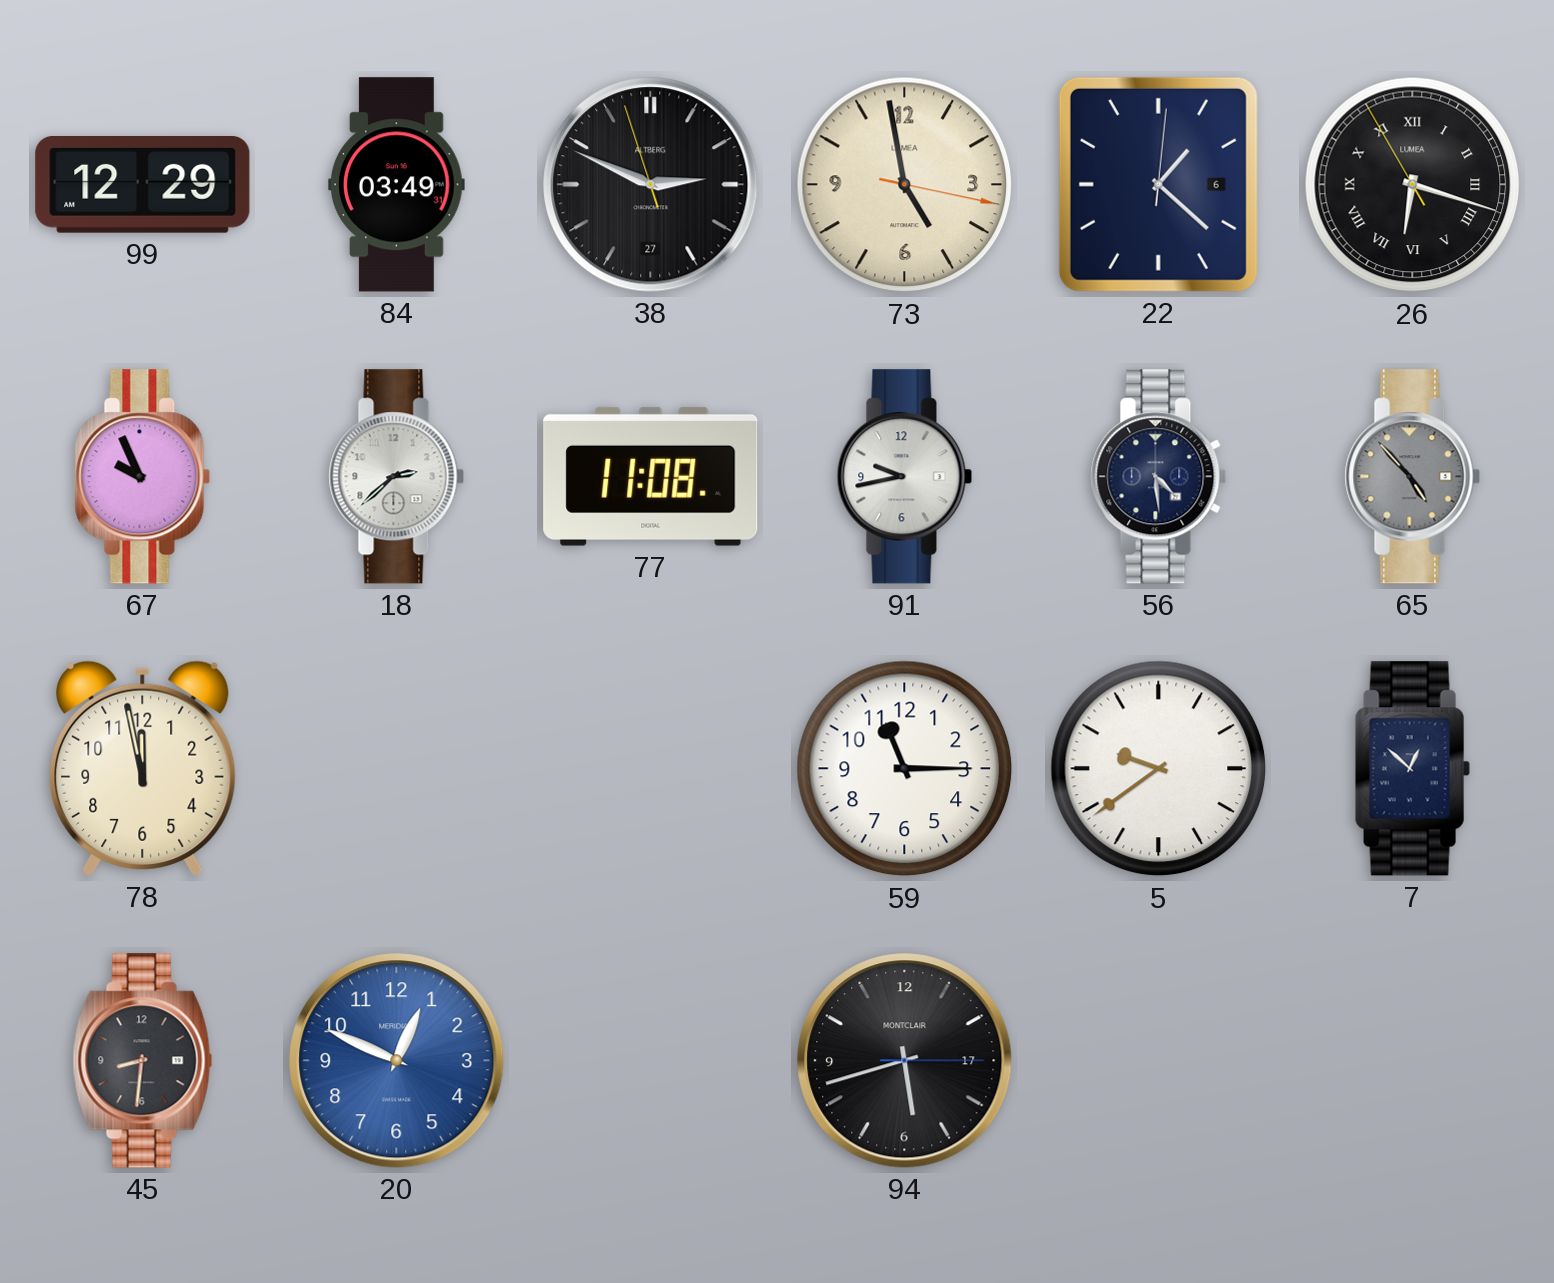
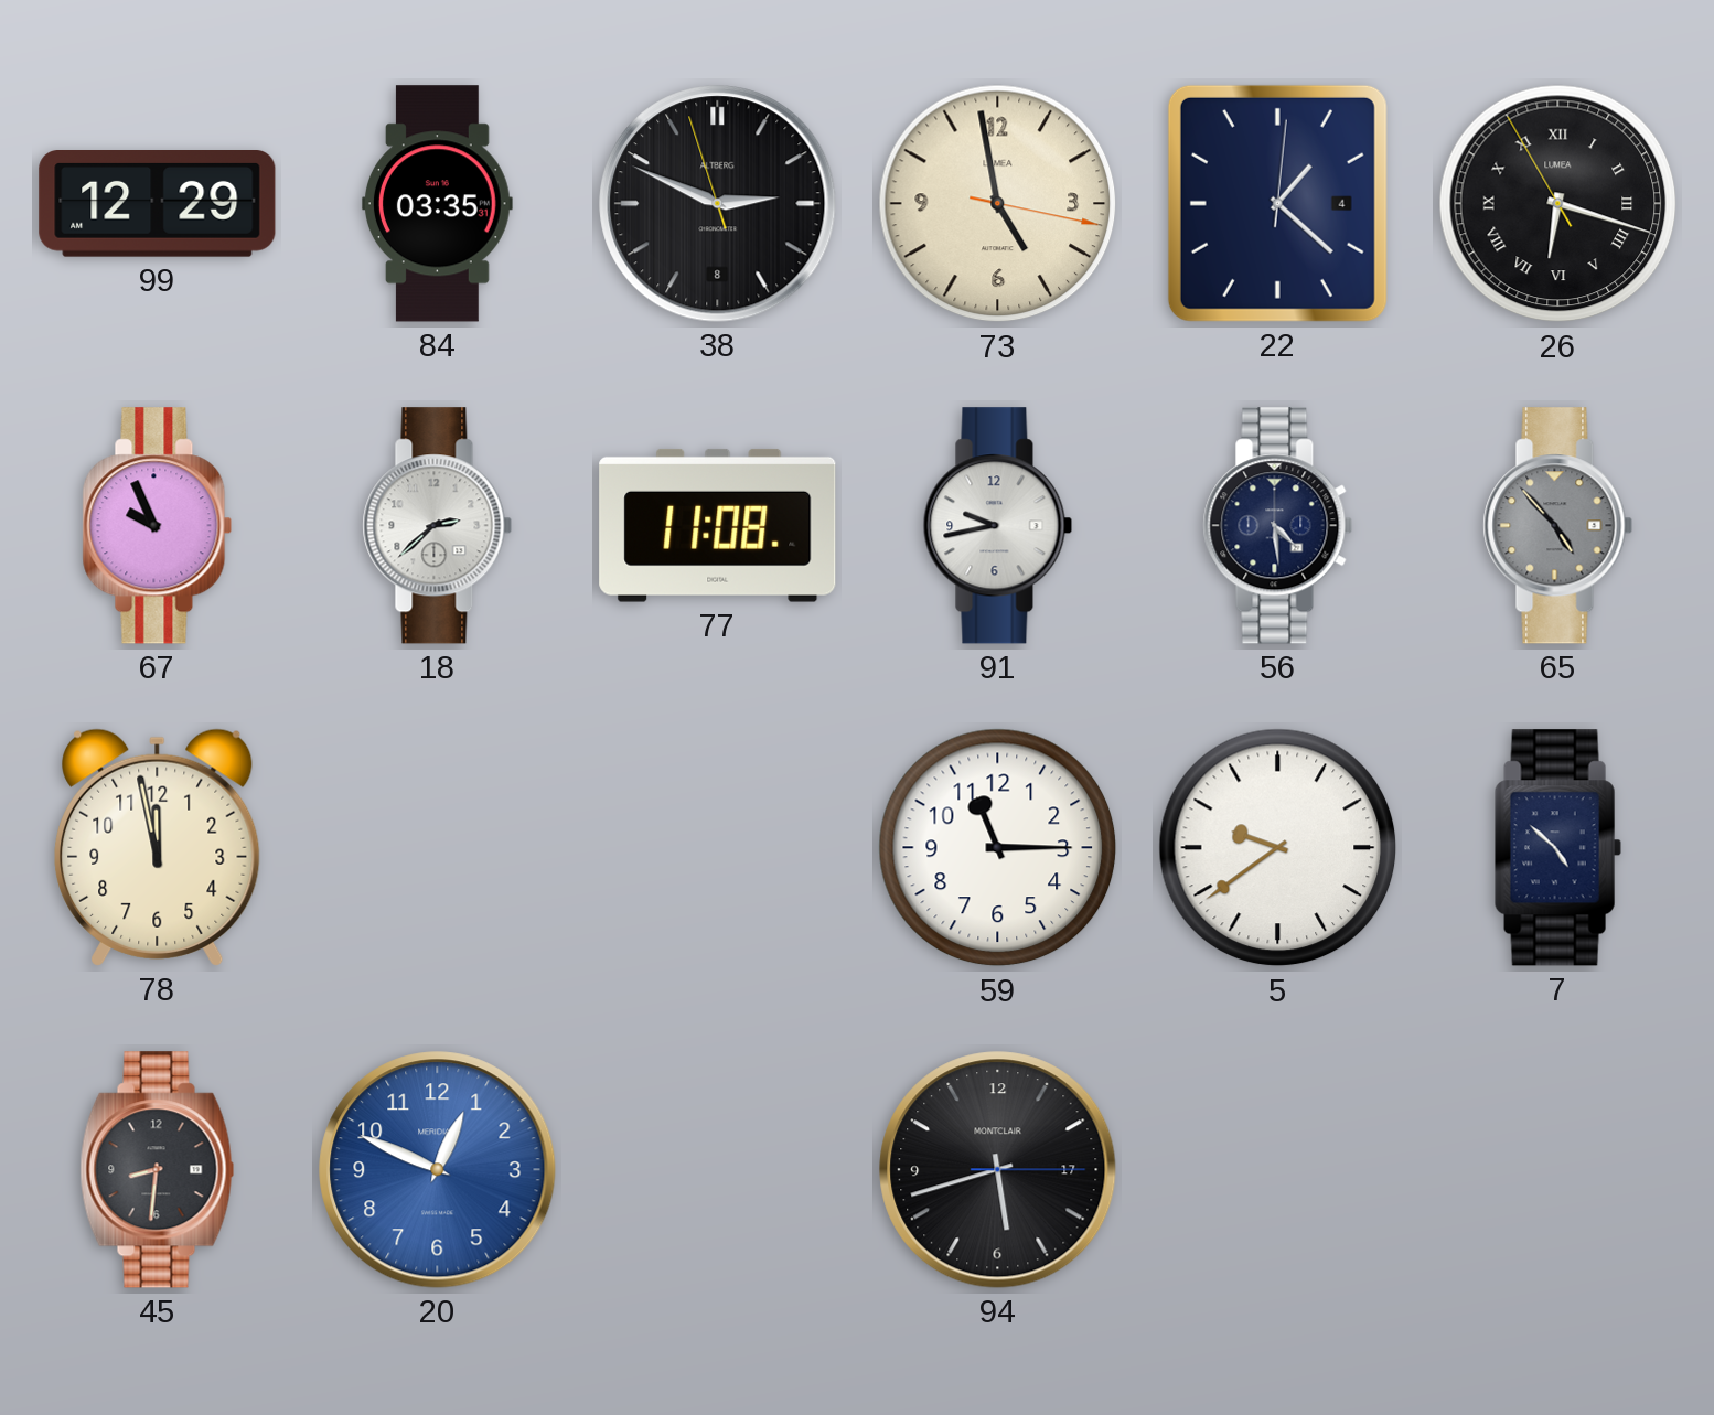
84: 03:49 -> 03:35 (437, 204)
38 date: 27 -> 8 (718, 204)
22 date: 6 -> 4 (1277, 203)
7: 12:52 -> 4:52 (1557, 848)
